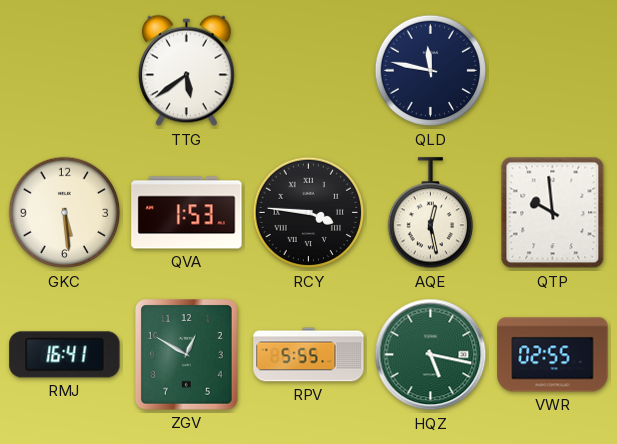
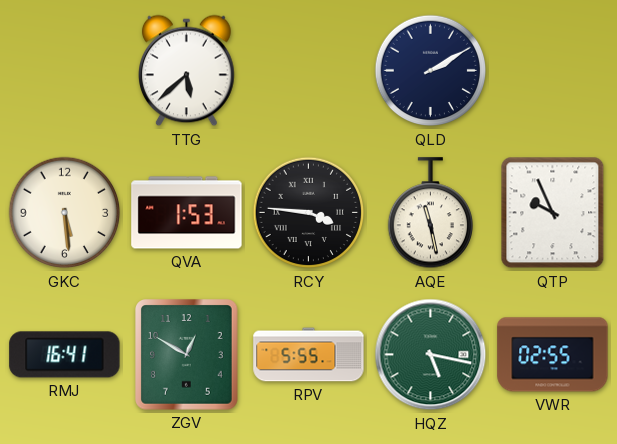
TTG: 5:39 -> 5:38 (187, 71)
QLD: 11:47 -> 2:10 (431, 71)
AQE: 12:28 -> 11:28 (430, 213)
QTP: 9:59 -> 9:56 (553, 213)
